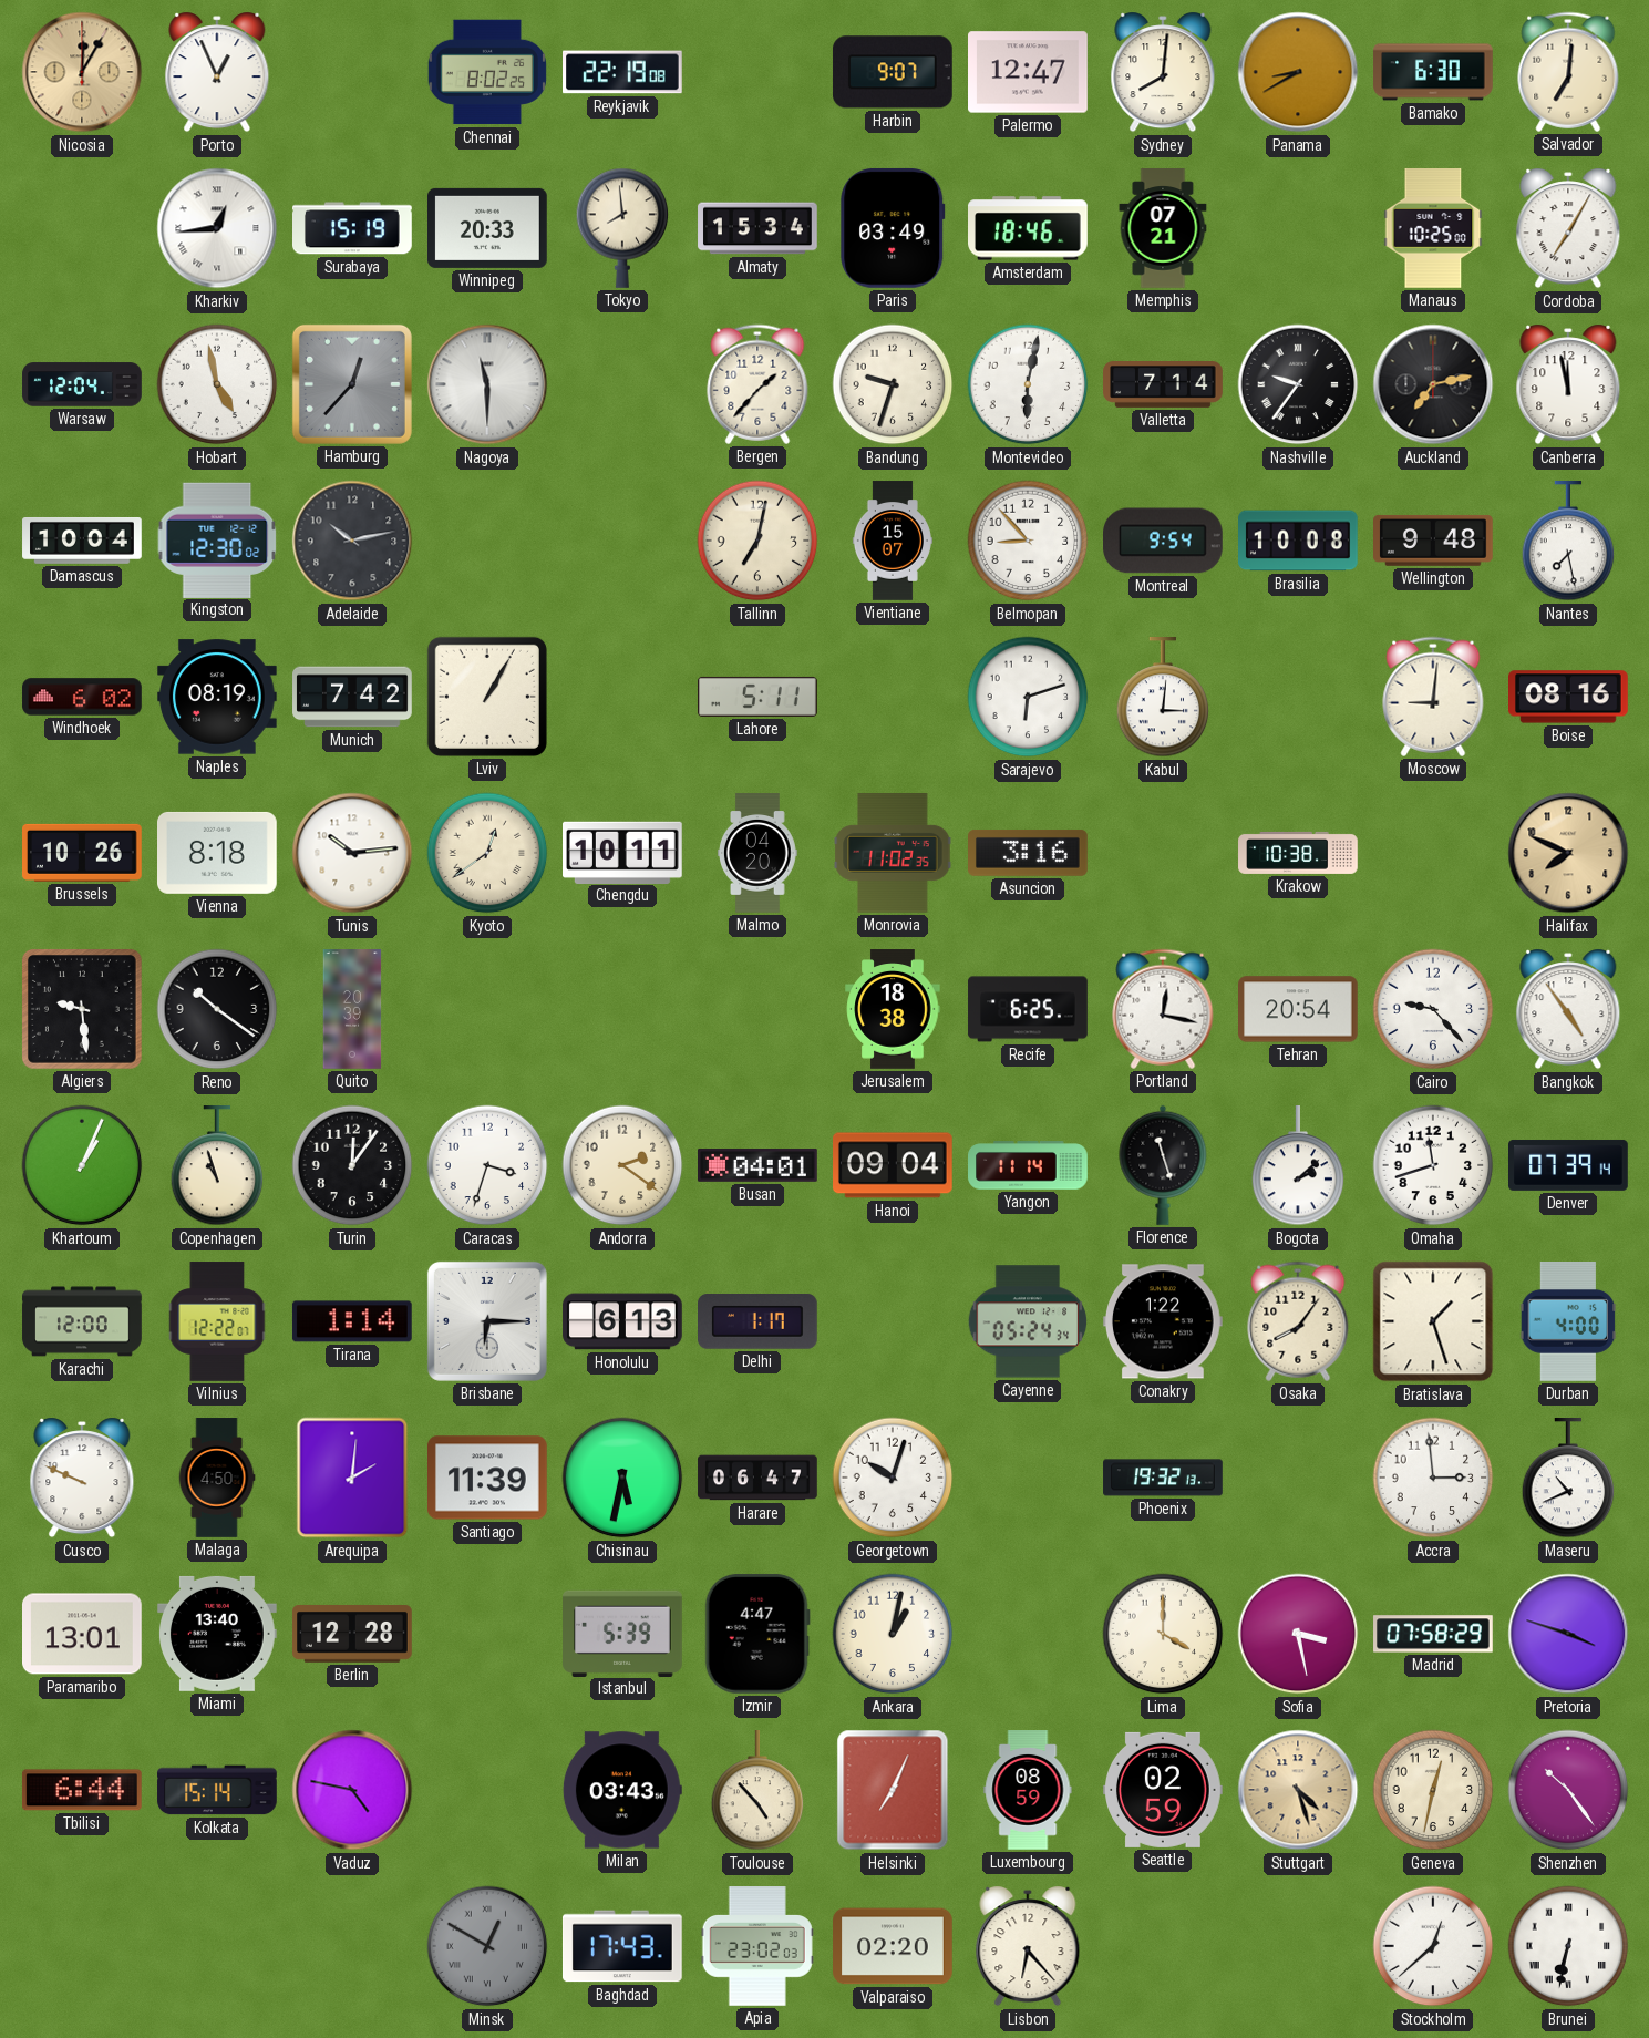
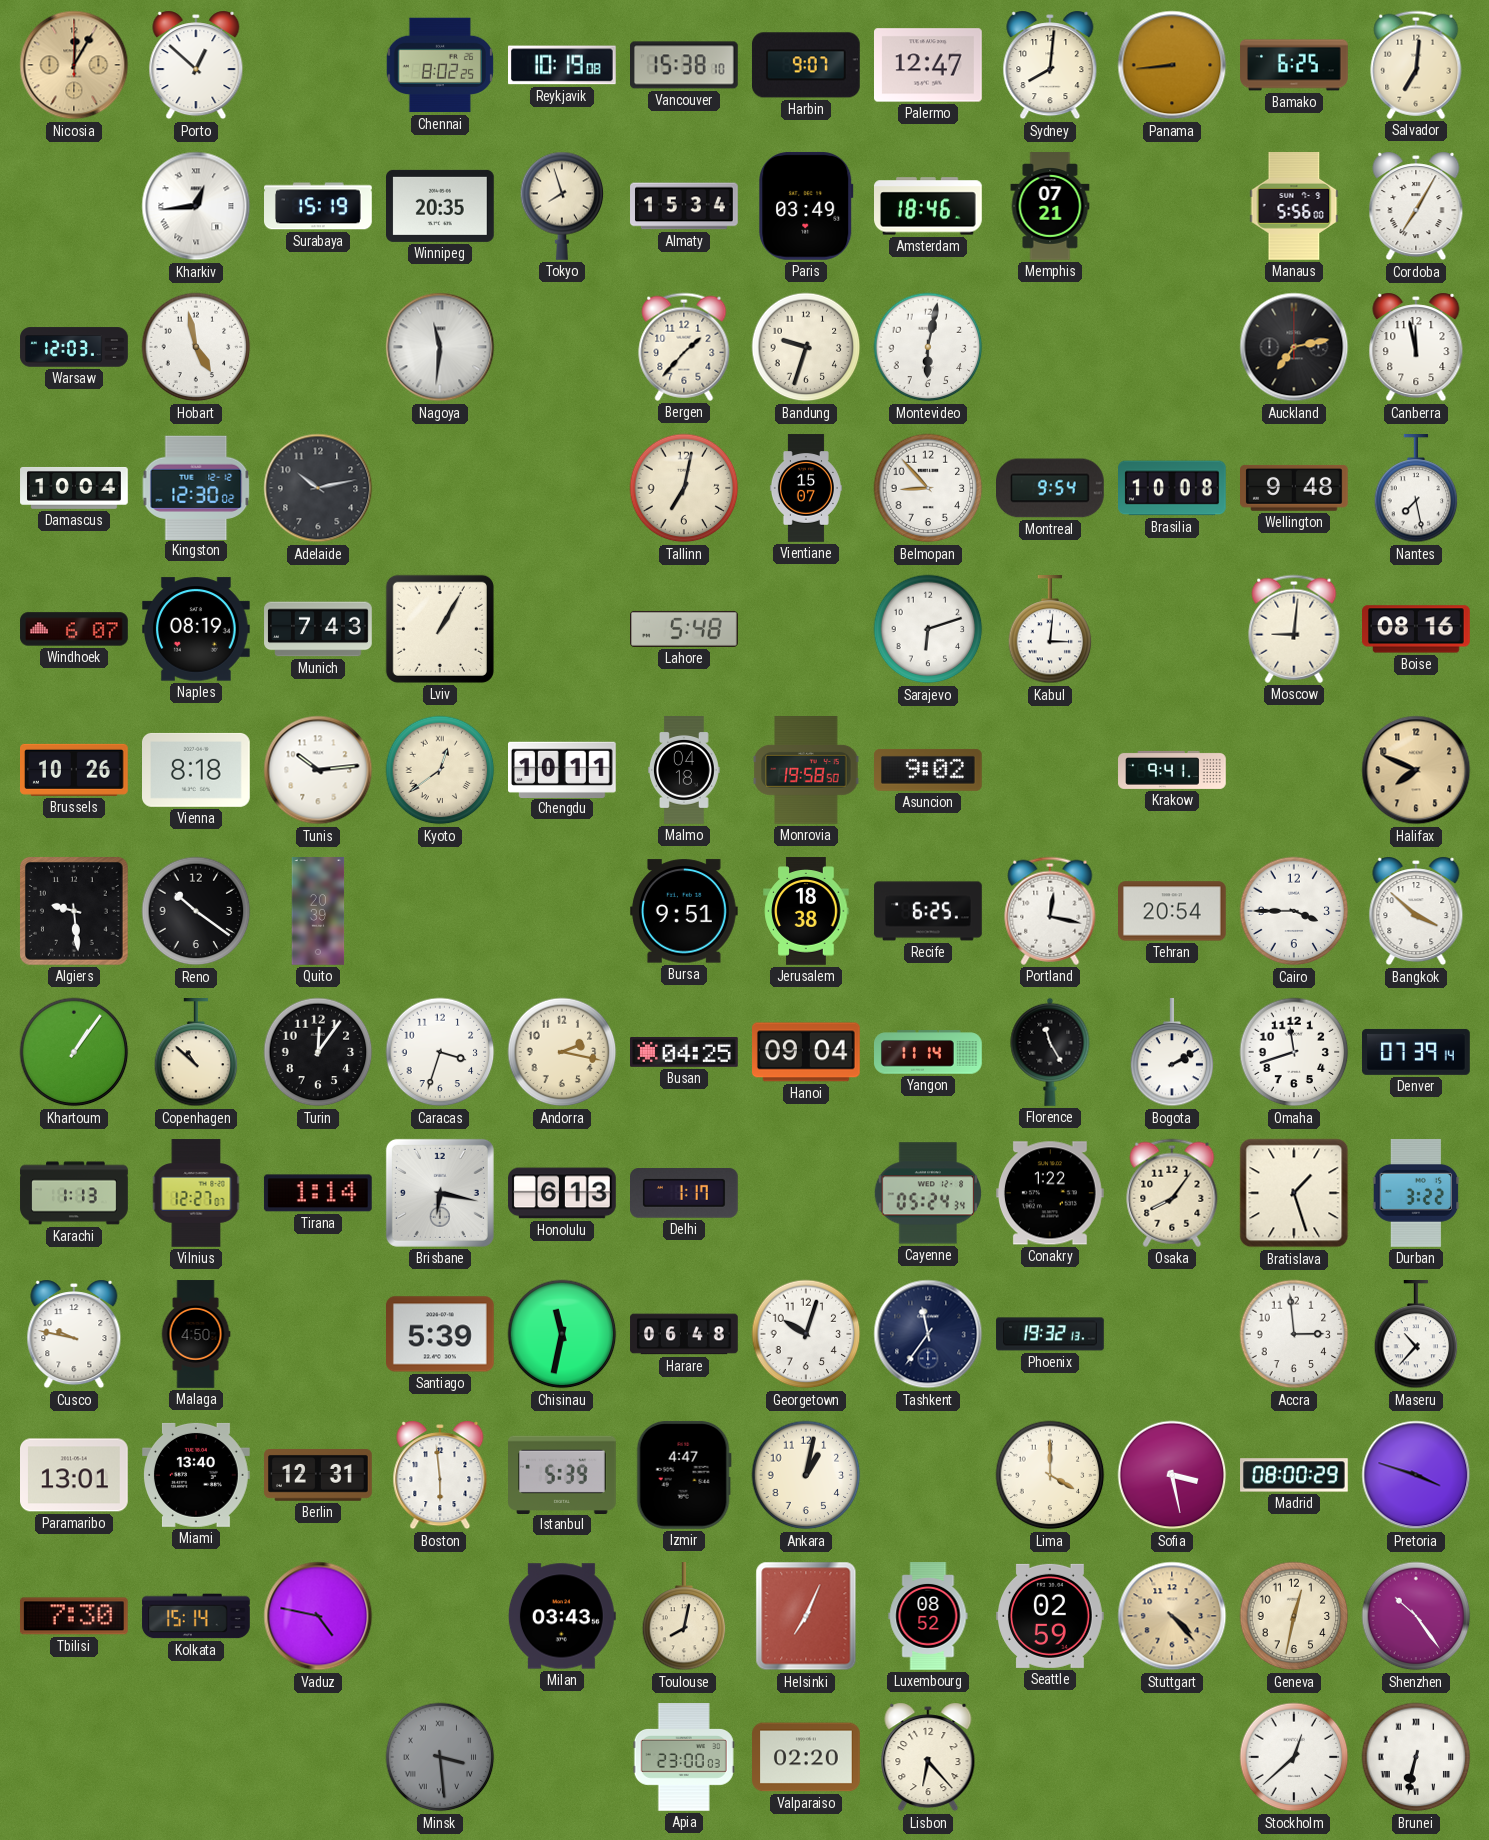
Porto: 12:56 -> 12:52 (196, 65)
Reykjavik: 22:19 -> 10:19 (563, 65)
Vancouver: none -> 15:38 (685, 65)
Panama: 8:40 -> 8:44 (1172, 65)
Bamako: 6:30 -> 6:25 (1294, 65)
Winnipeg: 20:33 -> 20:35 (441, 206)
Tokyo: 7:59 -> 7:57 (562, 206)
Manaus: 10:25 -> 5:56 (1294, 206)
Warsaw: 12:04 -> 12:03 (74, 347)
Hamburg: 12:37 -> none (352, 384)
Nagoya: 11:30 -> 11:31 (440, 347)
Valletta: 7:14 -> none (1163, 385)
Nashville: 9:36 -> none (1298, 384)
Windhoek: 6:02 -> 6:07 (74, 629)
Munich: 7:42 -> 7:43 (318, 629)
Lahore: 5:11 -> 5:48 (685, 629)
Malmo: 04:20 -> 04:18 (685, 770)
Monrovia: 11:02 -> 19:58 (806, 771)
Asuncion: 3:16 -> 9:02 (929, 770)
Krakow: 10:38 -> 9:41 (1172, 770)
Bursa: none -> 9:51 (685, 911)
Cairo: 9:23 -> 3:45 (1294, 911)
Bangkok: 4:54 -> 3:52 (1416, 911)
Khartoum: 1:04 -> 1:06 (74, 1052)
Copenhagen: 10:57 -> 10:52 (196, 1053)
Andorra: 2:21 -> 2:17 (562, 1052)
Busan: 04:01 -> 04:25 (685, 1053)
Florence: 11:27 -> 11:25 (1050, 1052)
Bogota: 2:08 -> 2:10 (1172, 1053)
Karachi: 12:00 -> 1:13 (74, 1193)
Vilnius: 12:22 -> 12:27 (196, 1193)
Brisbane: 6:15 -> 6:17 (440, 1193)
Durban: 4:00 -> 3:22 (1416, 1194)
Cusco: 9:49 -> 9:47 (74, 1334)
Arequipa: 2:01 -> none (352, 1478)
Santiago: 11:39 -> 5:39 (441, 1334)
Chisinau: 5:32 -> 11:32 (562, 1334)
Harare: 06:47 -> 06:48 (684, 1334)
Tashkent: none -> 11:36 (928, 1334)
Maseru: 10:41 -> 10:37 (1416, 1335)
Berlin: 12:28 -> 12:31 (318, 1476)
Boston: none -> 5:59 (440, 1475)
Madrid: 07:58 -> 08:00 (1294, 1475)
Tbilisi: 6:44 -> 7:30 (74, 1616)
Toulouse: 4:53 -> 8:02 (684, 1617)
Luxembourg: 08:59 -> 08:52 (928, 1616)
Stuttgart: 4:27 -> 4:23 (1172, 1616)
Minsk: 12:50 -> 3:29 (440, 1757)
Baghdad: 17:43 -> none (622, 1946)
Apia: 23:02 -> 23:00 (684, 1757)
